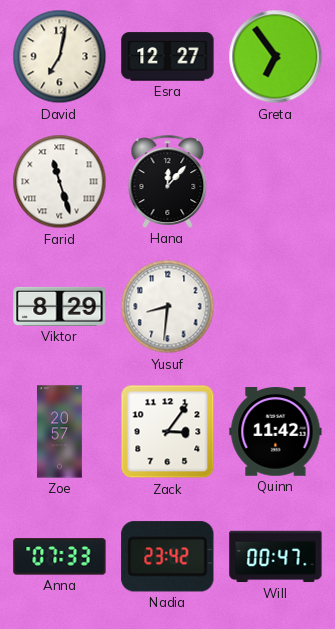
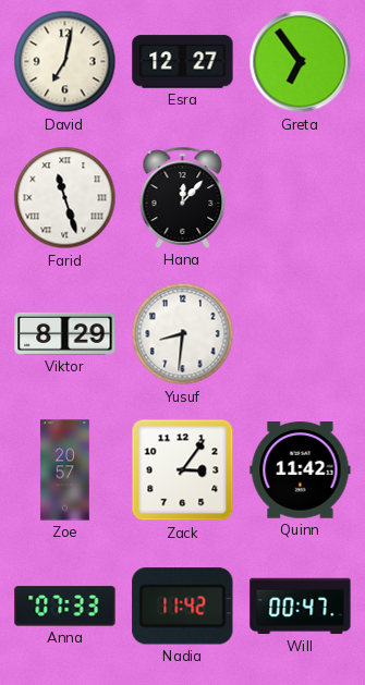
Nadia: 23:42 -> 11:42 (183, 607)
